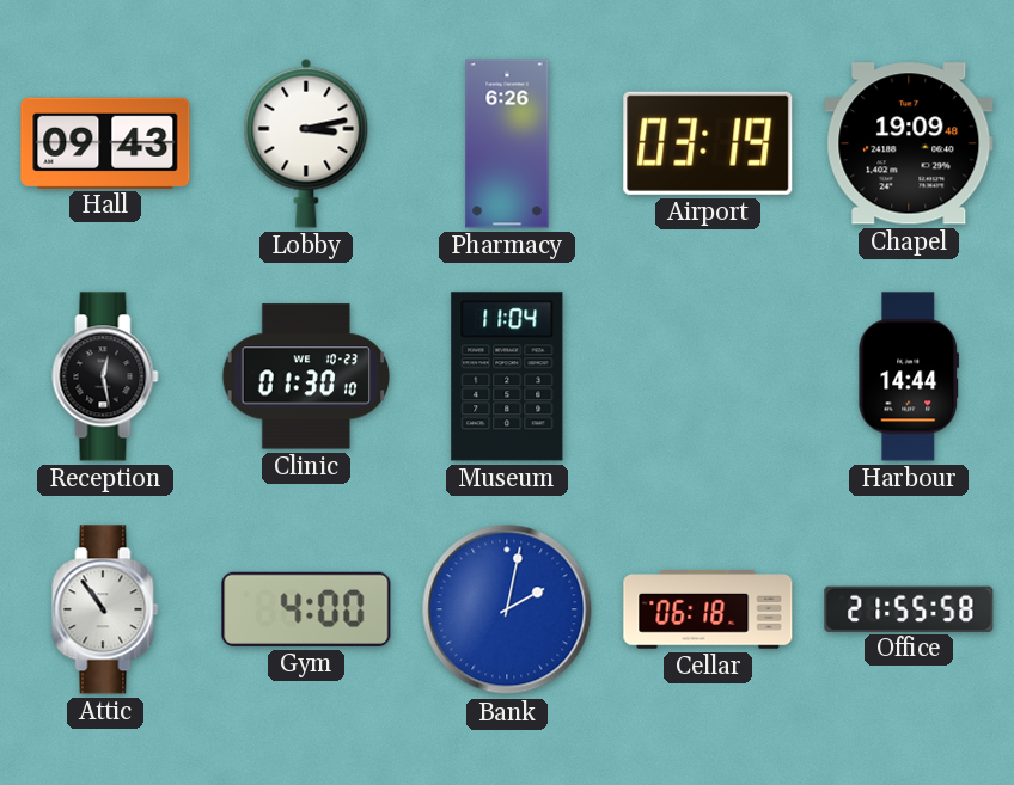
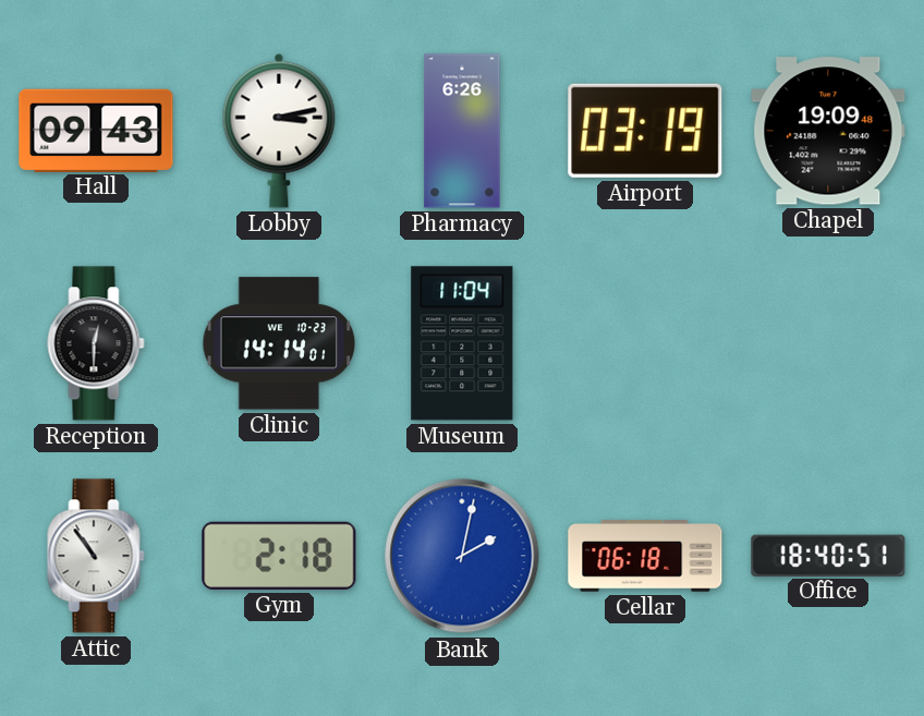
Reception: 12:28 -> 12:30 (96, 343)
Clinic: 01:30 -> 14:14 (279, 343)
Harbour: 14:44 -> none (909, 376)
Gym: 4:00 -> 2:18 (279, 556)
Office: 21:55 -> 18:40 (828, 555)
